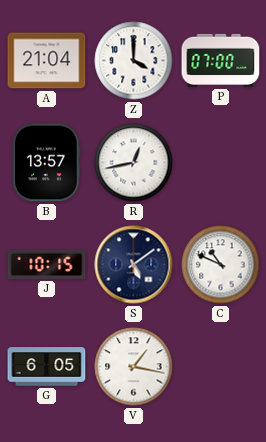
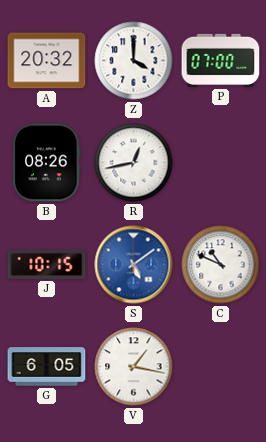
A: 21:04 -> 20:32 (47, 61)
B: 13:57 -> 08:26 (47, 163)
S dial: navy -> blue (134, 265)
